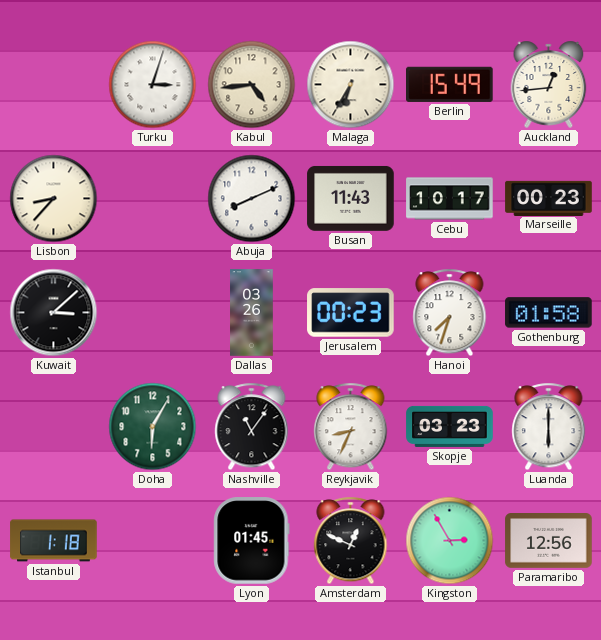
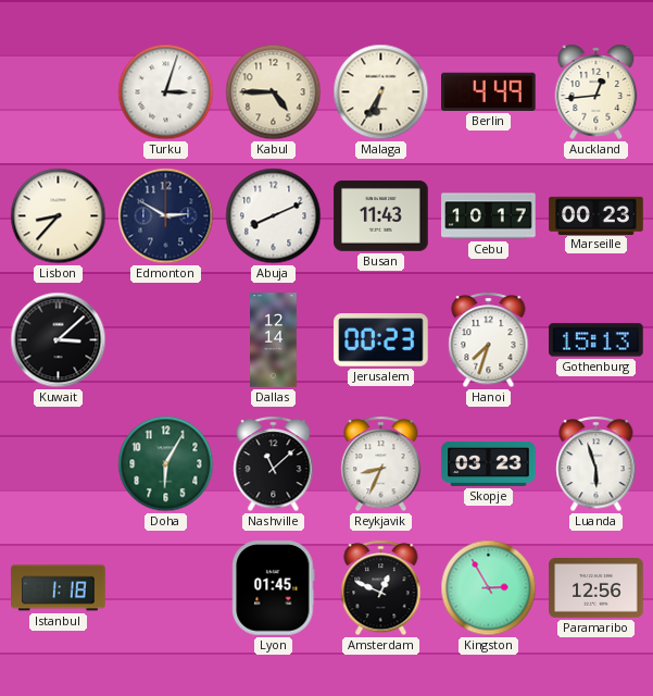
Kabul: 4:44 -> 4:45 (274, 92)
Berlin: 15:49 -> 4:49 (489, 91)
Edmonton: none -> 2:50 (166, 216)
Dallas: 03:26 -> 12:14 (274, 340)
Gothenburg: 01:58 -> 15:13 (597, 340)
Nashville: 11:06 -> 11:08 (274, 464)
Luanda: 6:00 -> 5:57 (597, 464)
